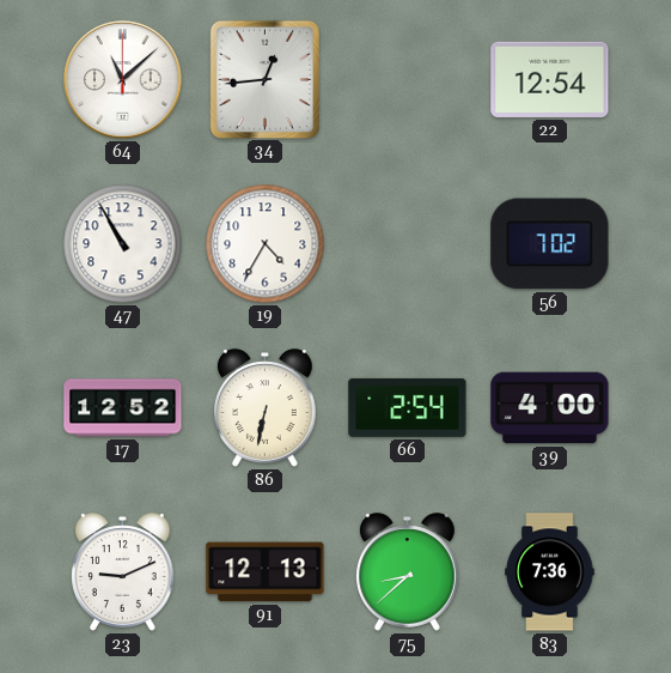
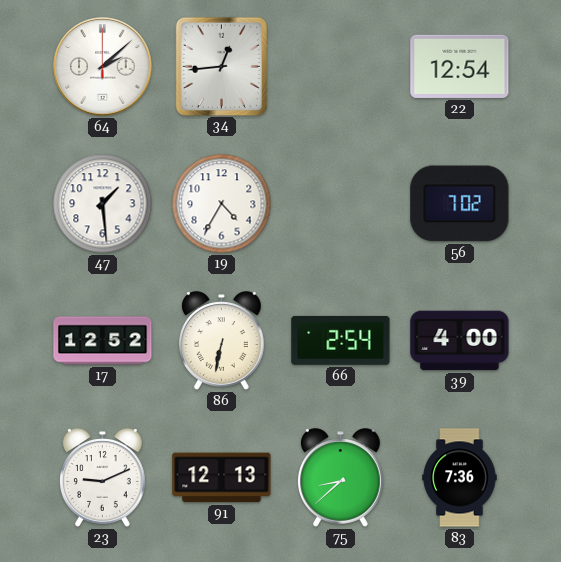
64: 11:08 -> 2:08 (103, 67)
47: 10:55 -> 1:29 (103, 204)
